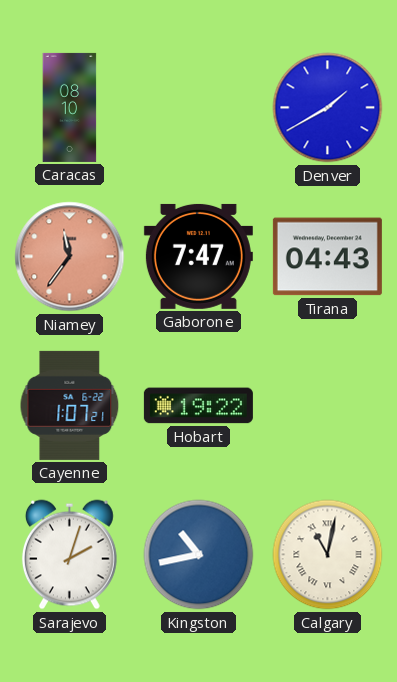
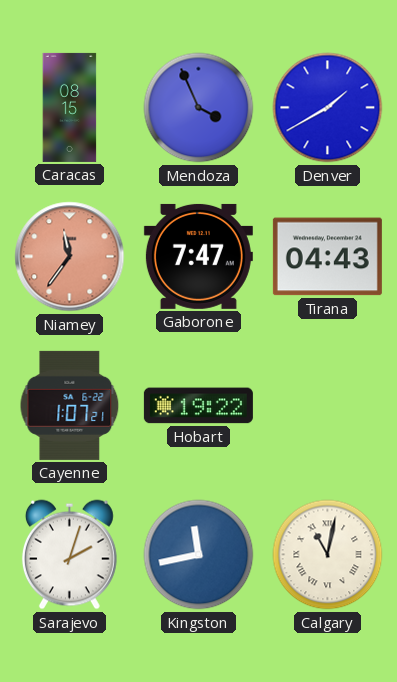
Caracas: 08:10 -> 08:15 (70, 107)
Mendoza: none -> 3:56 (199, 108)
Kingston: 10:43 -> 11:43 (199, 555)
